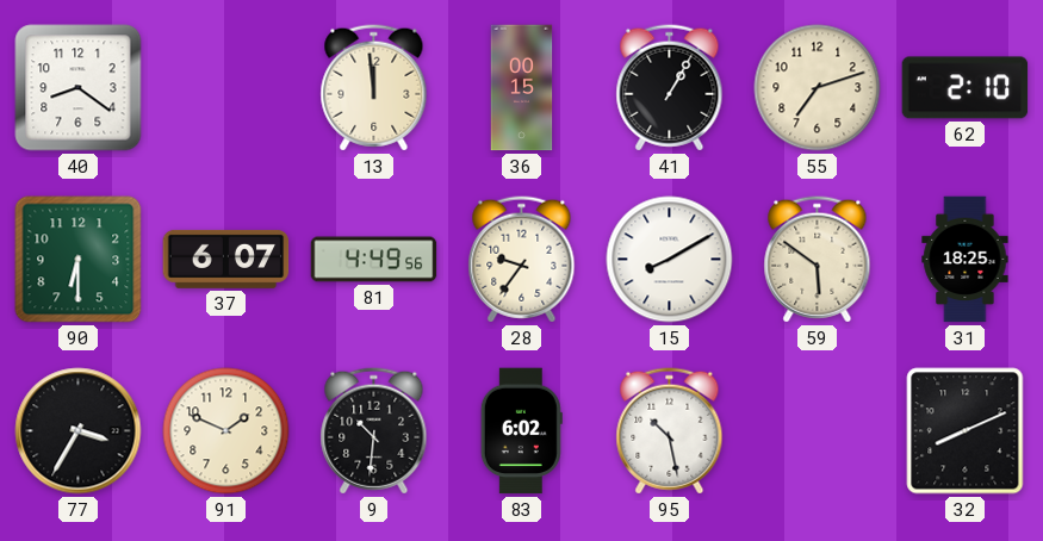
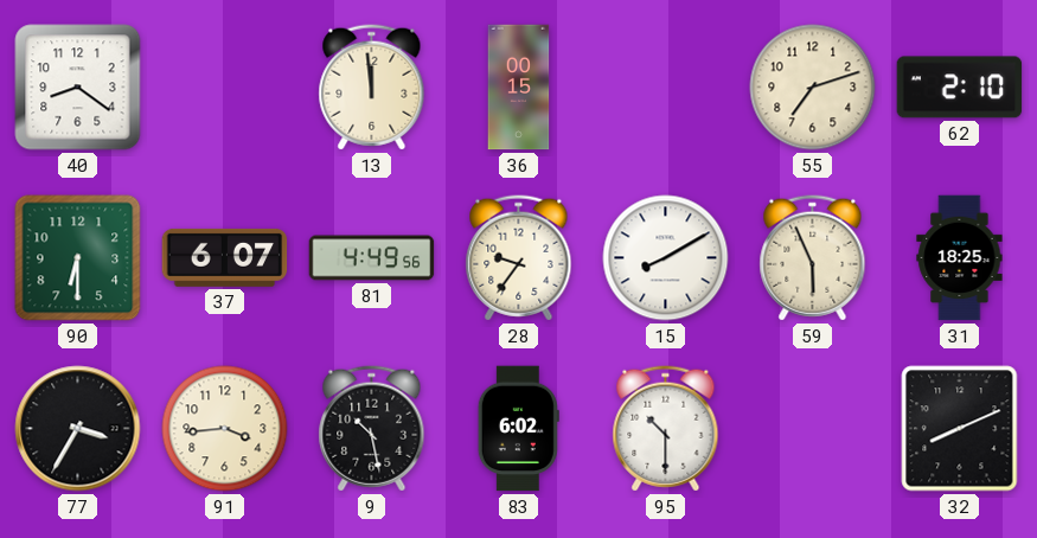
41: 1:05 -> none (670, 88)
59: 5:51 -> 5:56 (813, 258)
91: 1:49 -> 3:44 (225, 429)
9: 10:31 -> 10:28 (372, 429)
95: 10:28 -> 10:30 (666, 429)
